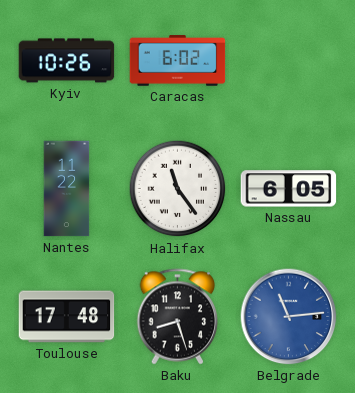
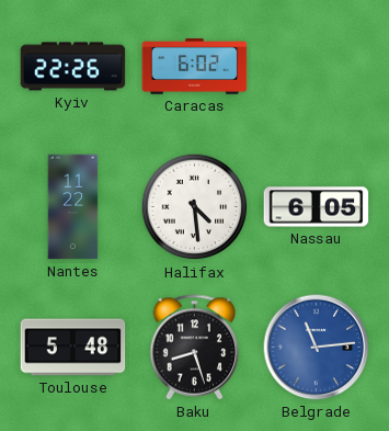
Kyiv: 10:26 -> 22:26 (73, 67)
Halifax: 11:24 -> 4:29 (195, 207)
Toulouse: 17:48 -> 5:48 (73, 348)
